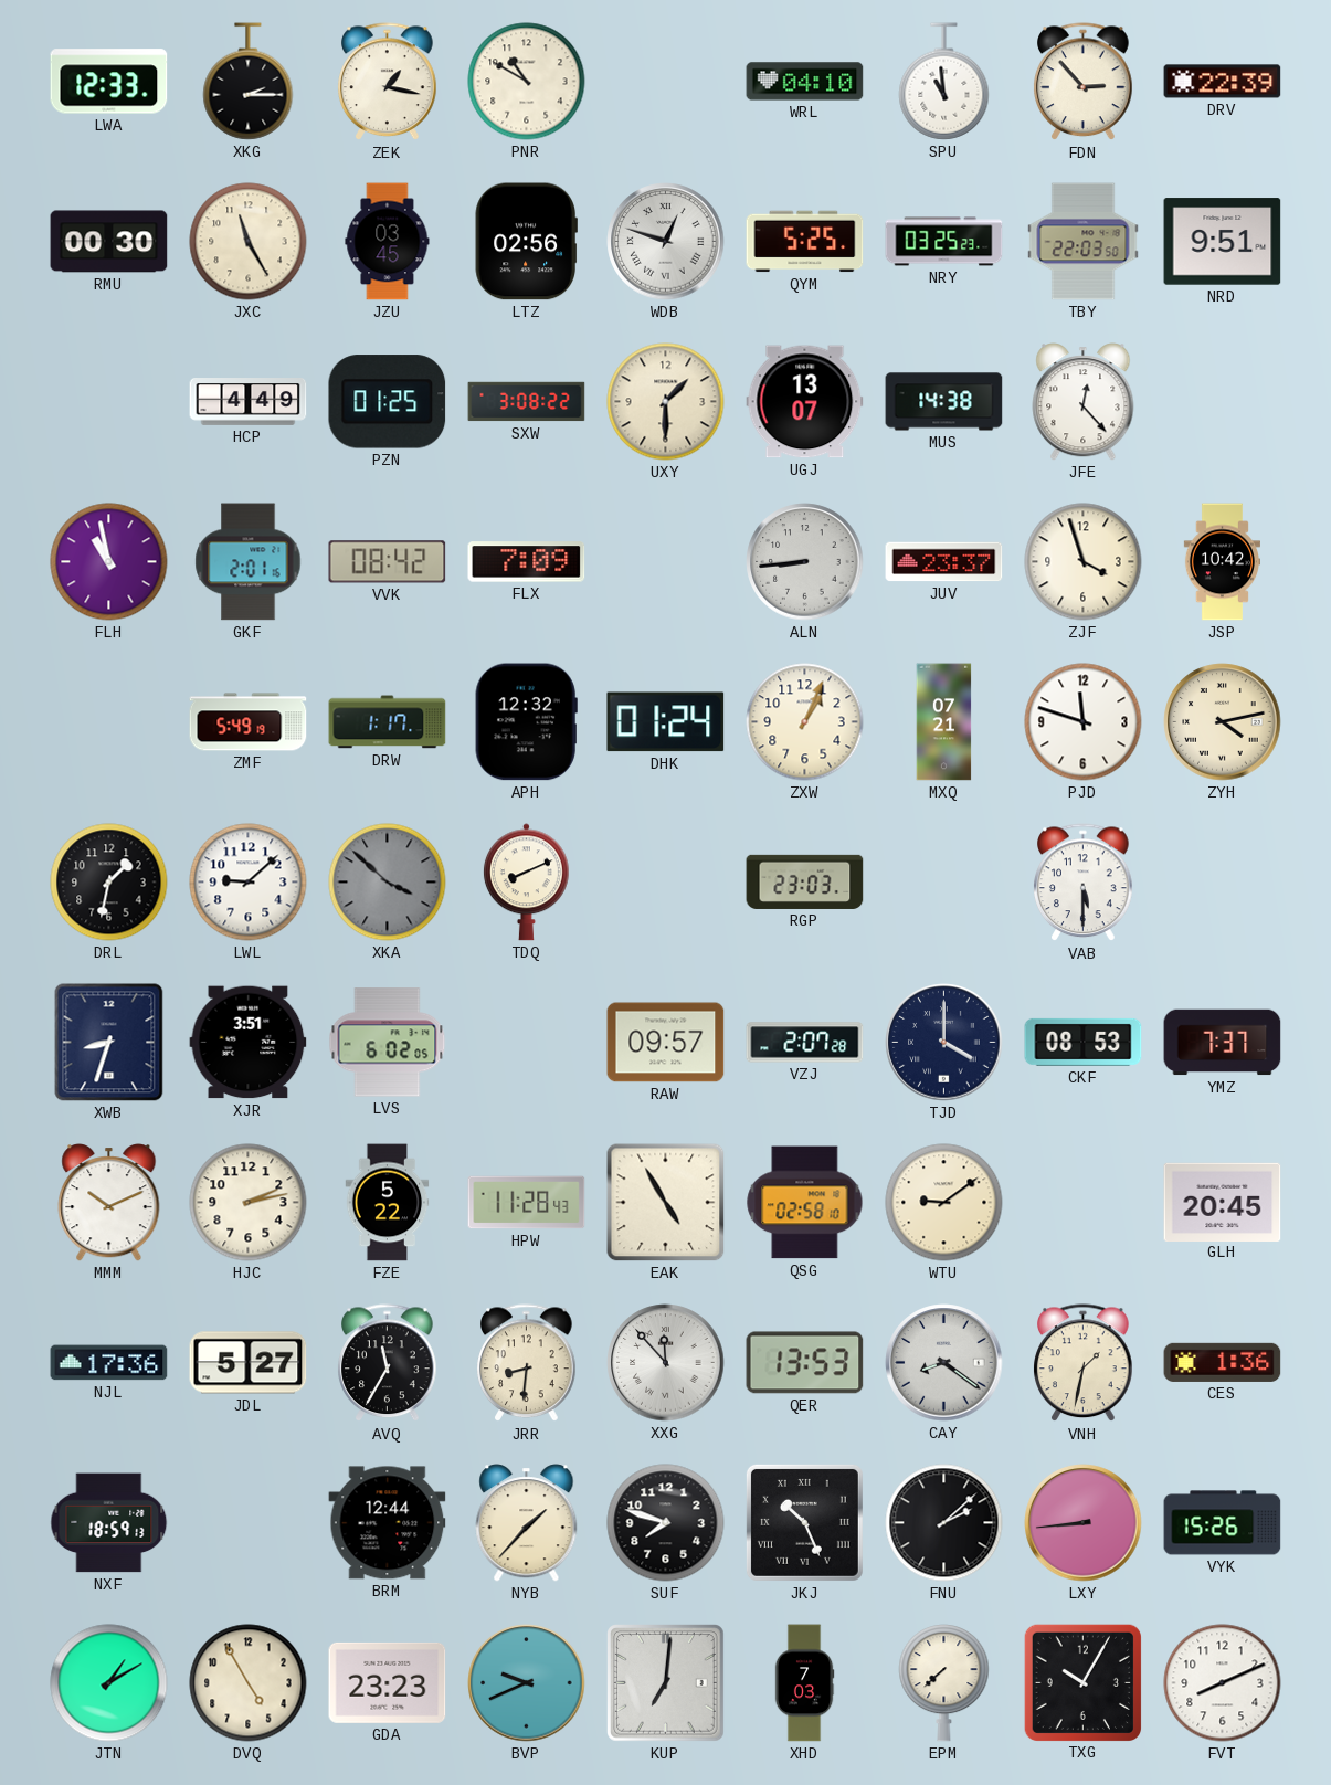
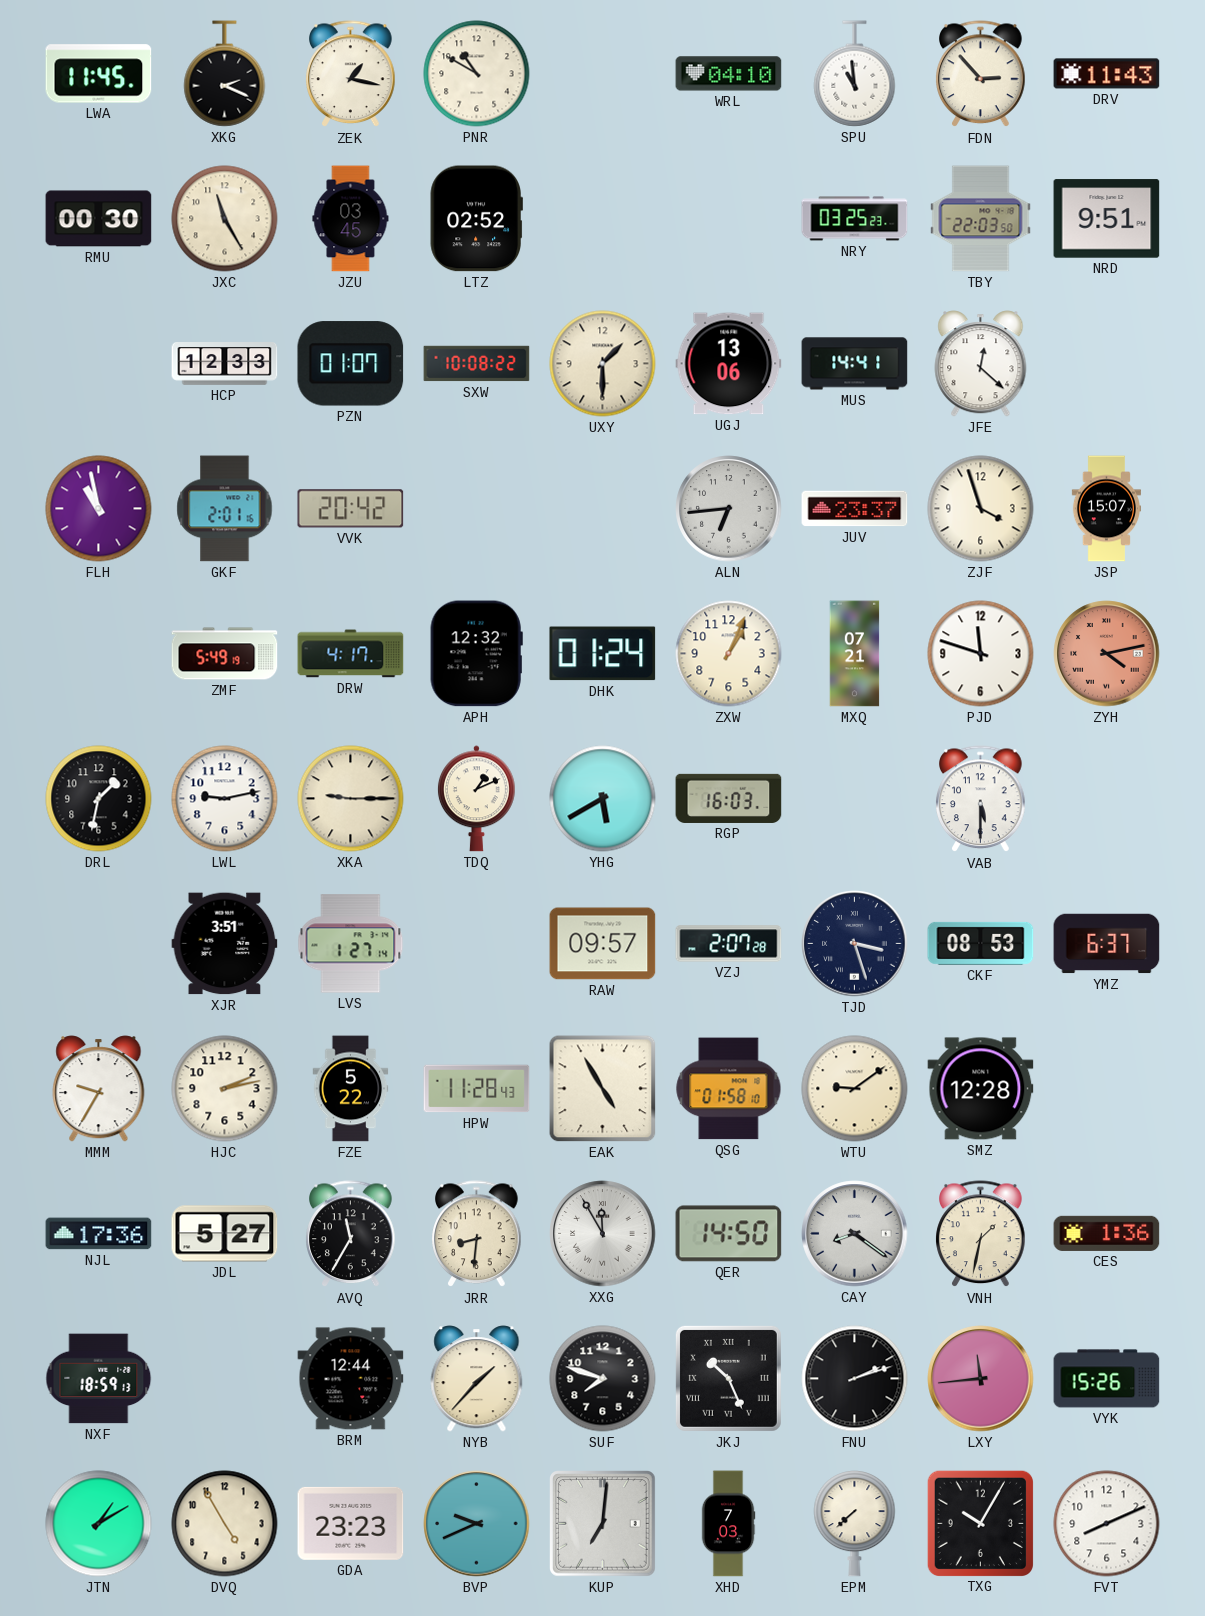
LWA: 12:33 -> 11:45 (99, 74)
XKG: 2:15 -> 2:19 (225, 74)
DRV: 22:39 -> 11:43 (1107, 74)
LTZ: 02:56 -> 02:52 (476, 219)
WDB: 12:48 -> none (666, 242)
QYM: 5:25 -> none (805, 242)
HCP: 4:49 -> 12:33 (225, 364)
PZN: 01:25 -> 01:07 (351, 364)
SXW: 3:08 -> 10:08 (477, 364)
UGJ: 13:07 -> 13:06 (729, 364)
MUS: 14:38 -> 14:41 (855, 364)
JFE: 12:23 -> 12:22 (981, 364)
VVK: 08:42 -> 20:42 (351, 509)
FLX: 7:09 -> none (527, 562)
ALN: 8:44 -> 6:44 (729, 509)
JSP: 10:42 -> 15:07 (1106, 509)
DRW: 1:17 -> 4:17 (351, 654)
ZYH dial: cream -> salmon (1107, 654)
LWL: 9:08 -> 9:13 (225, 799)
XKA: 3:52 -> 9:15 (351, 799)
XKA dial: grey -> cream (351, 799)
TDQ: 8:11 -> 1:11 (476, 799)
YHG: none -> 5:40 (603, 799)
RGP: 23:03 -> 16:03 (729, 798)
XWB: 8:33 -> none (109, 1043)
LVS: 6:02 -> 1:27 (351, 944)
TJD: 4:00 -> 3:27 (855, 944)
YMZ: 7:37 -> 6:37 (1107, 944)
MMM: 10:11 -> 9:35 (99, 1089)
QSG: 02:58 -> 01:58 (729, 1089)
SMZ: none -> 12:28 (981, 1089)
GLH: 20:45 -> none (1223, 1202)
XXG: 11:53 -> 11:55 (603, 1234)
QER: 13:53 -> 14:50 (729, 1234)
FNU: 2:08 -> 2:12 (855, 1379)
LXY: 8:44 -> 11:44 (981, 1379)
